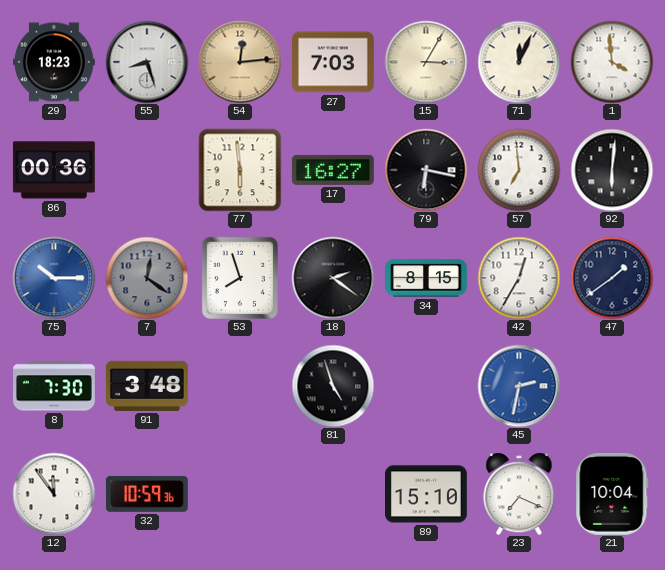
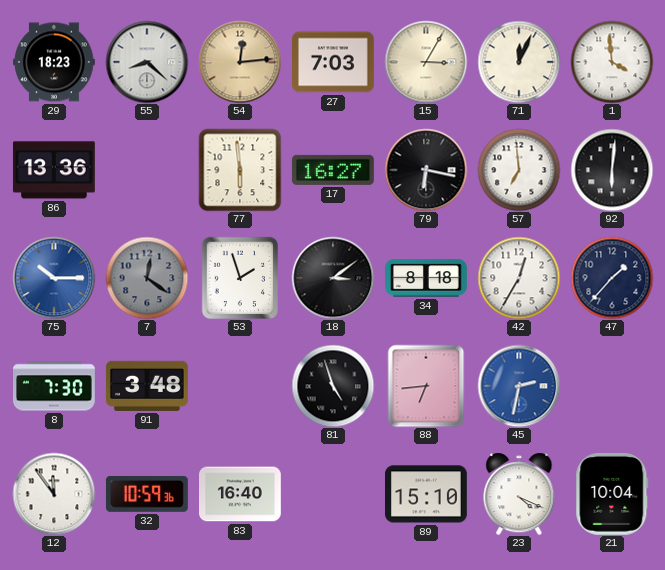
55: 8:27 -> 8:22 (147, 62)
86: 00:36 -> 13:36 (54, 170)
53: 7:57 -> 1:57 (239, 277)
18: 2:21 -> 3:09 (333, 278)
34: 8:15 -> 8:18 (426, 278)
47: 1:39 -> 1:37 (612, 278)
88: none -> 6:44 (426, 386)
83: none -> 16:40 (241, 494)
23: 7:19 -> 4:19 (519, 494)
